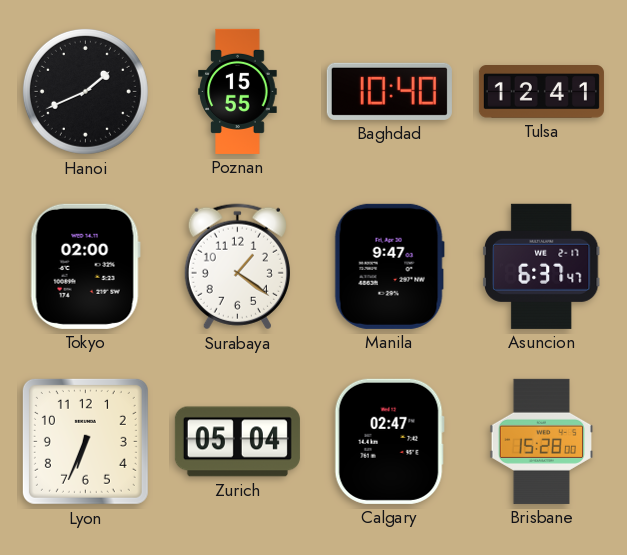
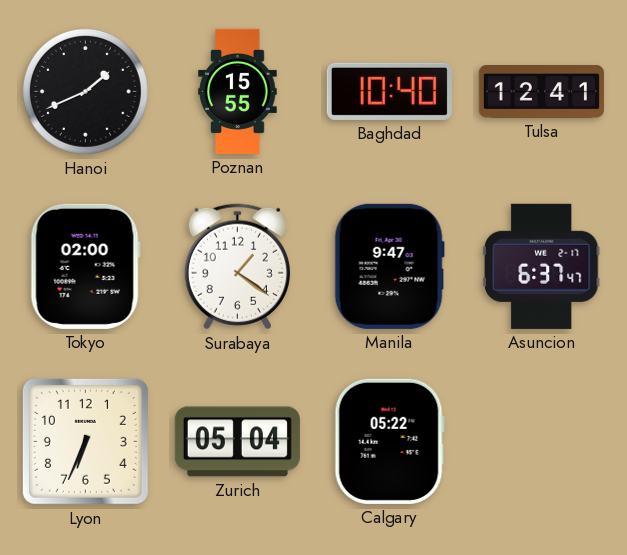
Calgary: 02:47 -> 05:22 (389, 441)
Brisbane: 15:28 -> none (542, 441)
